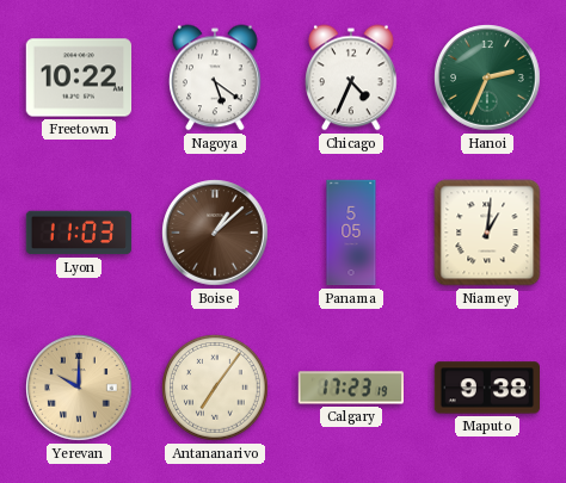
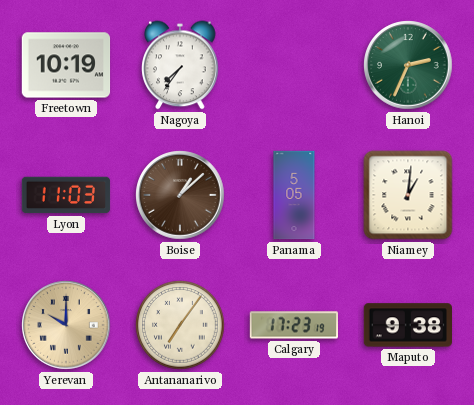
Freetown: 10:22 -> 10:19 (66, 65)
Nagoya: 5:21 -> 7:36 (180, 65)
Chicago: 4:34 -> none (351, 78)
